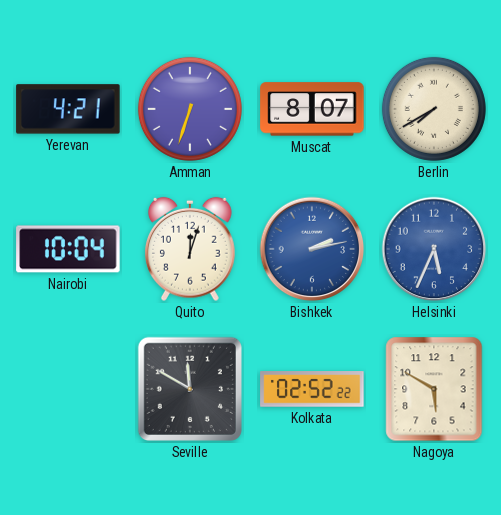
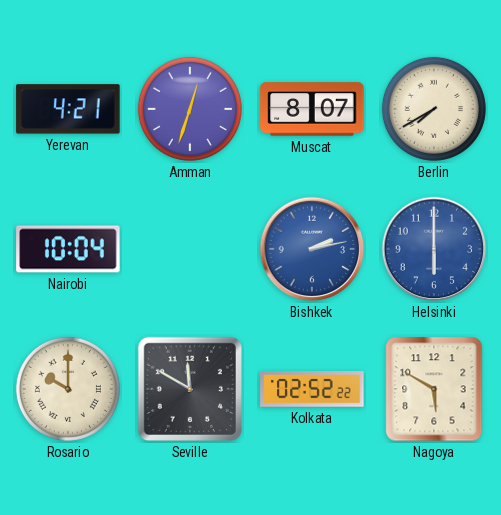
Amman: 6:33 -> 12:33 (190, 109)
Quito: 12:03 -> none (191, 249)
Helsinki: 5:34 -> 6:00 (434, 249)
Rosario: none -> 10:00 (68, 389)
